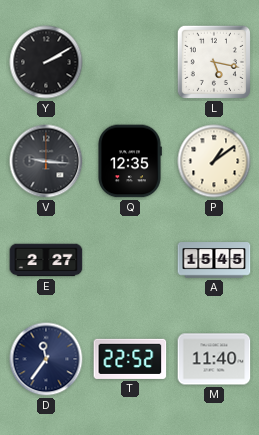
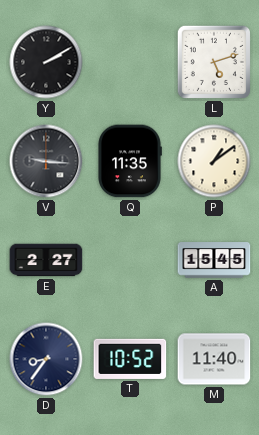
L: 5:17 -> 5:12 (214, 62)
Q: 12:35 -> 11:35 (130, 161)
D: 11:36 -> 8:36 (46, 359)
T: 22:52 -> 10:52 (130, 359)
